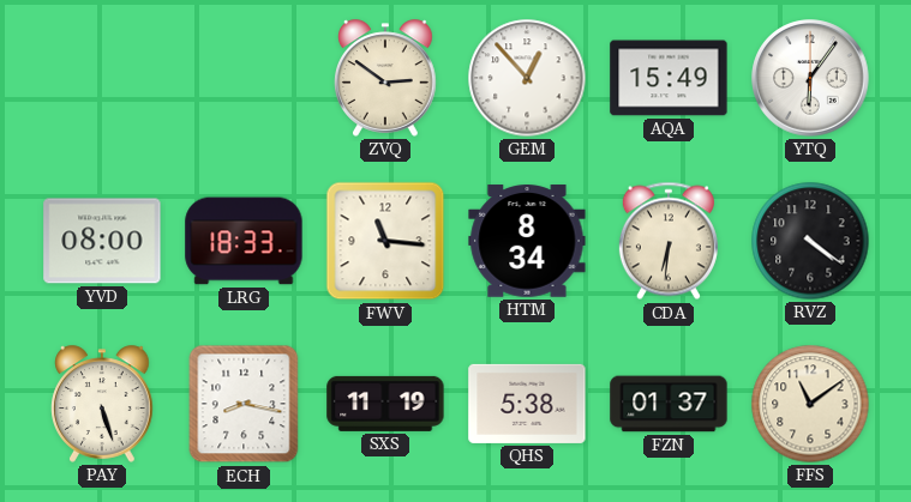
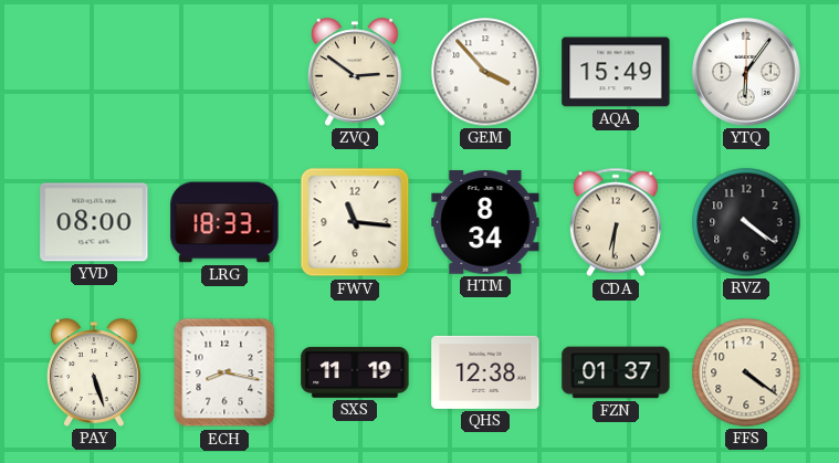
GEM: 12:53 -> 3:53 (485, 72)
QHS: 5:38 -> 12:38 (485, 372)
FFS: 11:09 -> 4:21 (746, 372)
